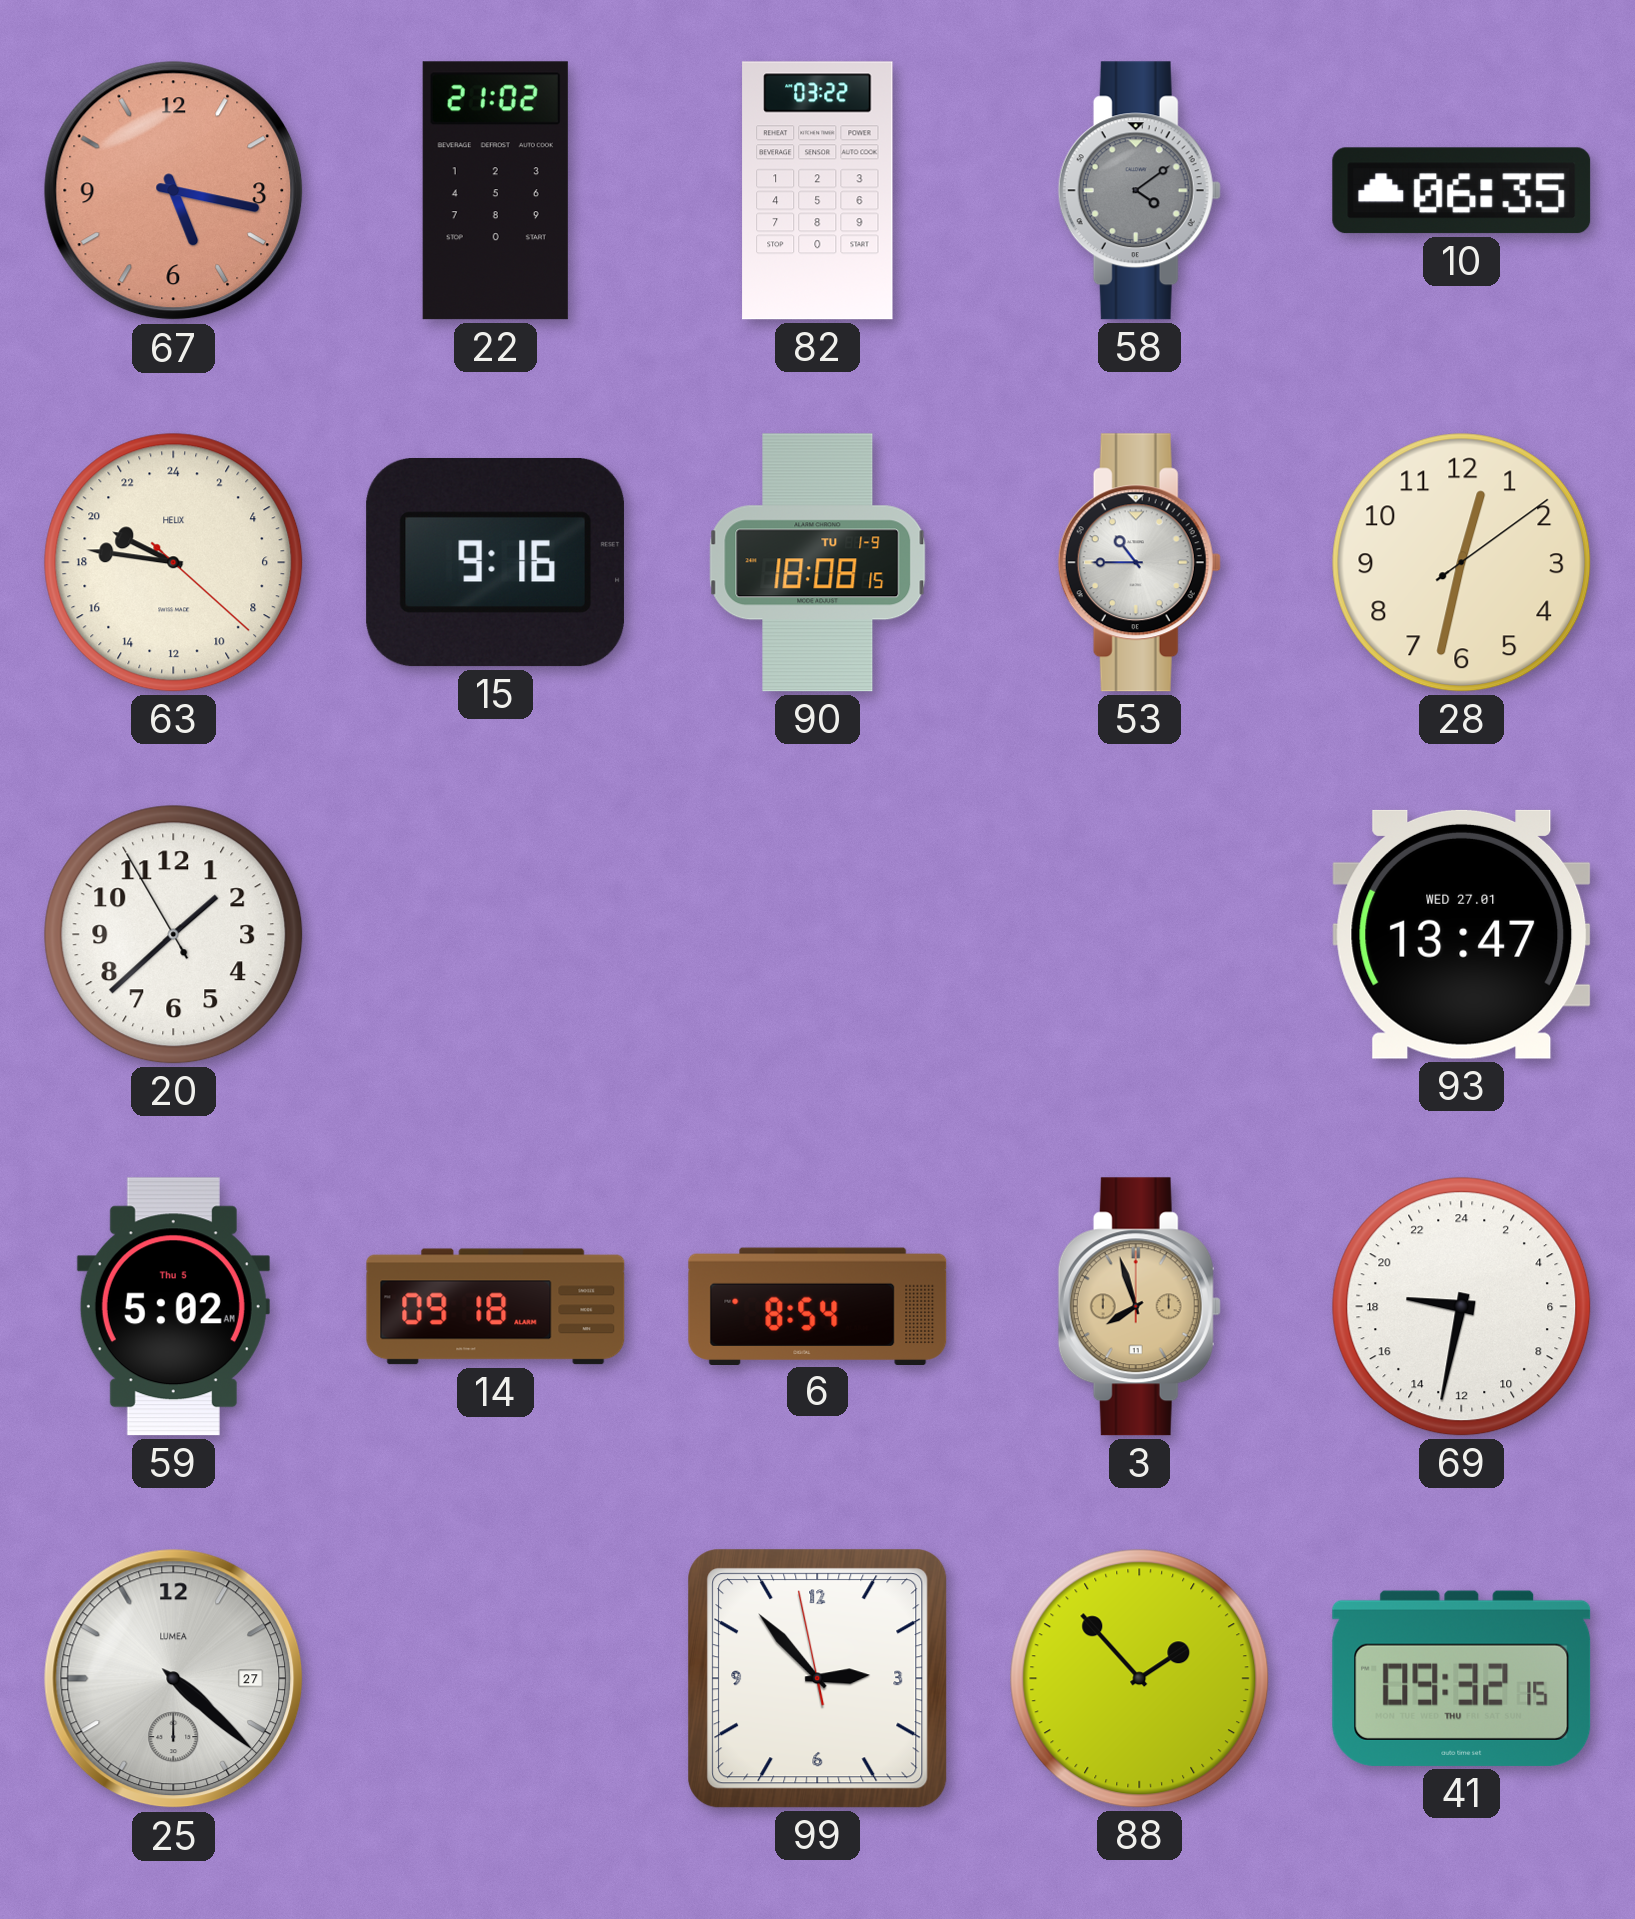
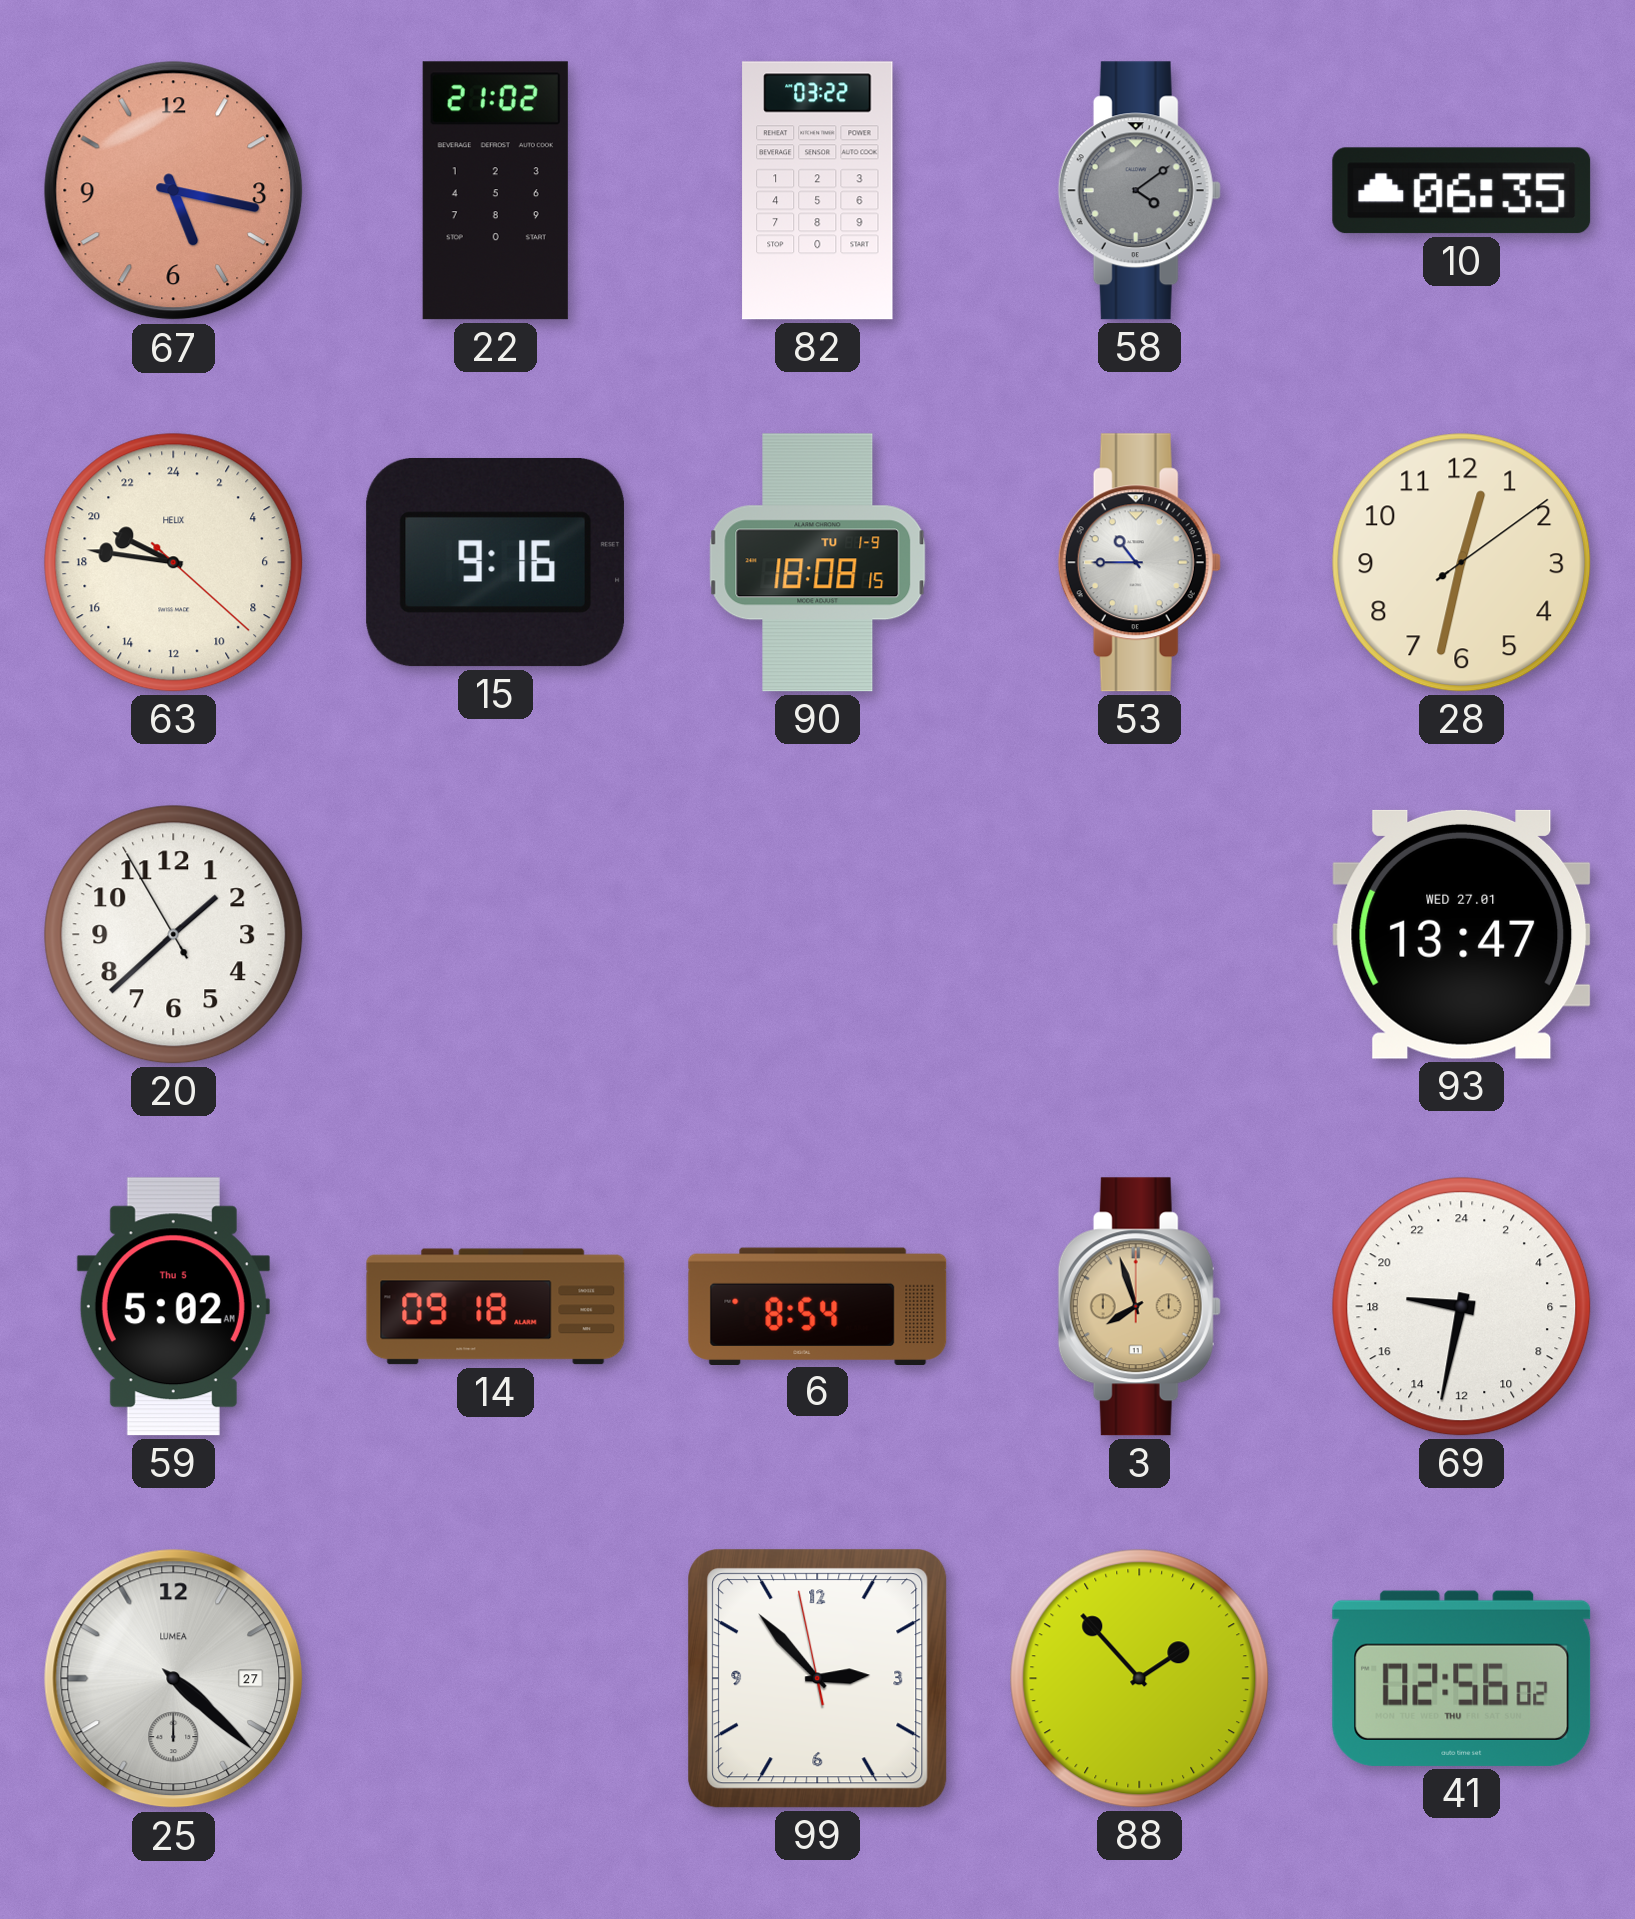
41: 09:32 -> 02:56 (1462, 1678)
